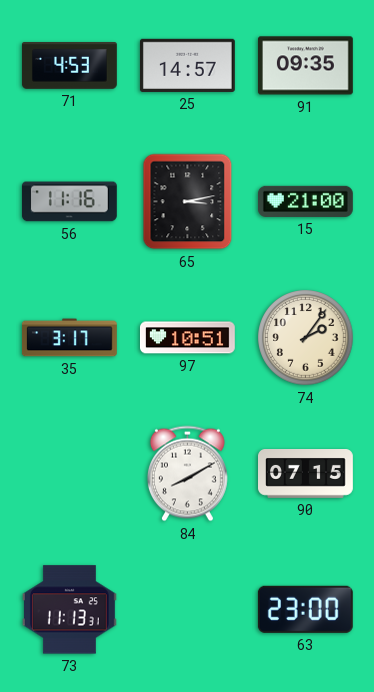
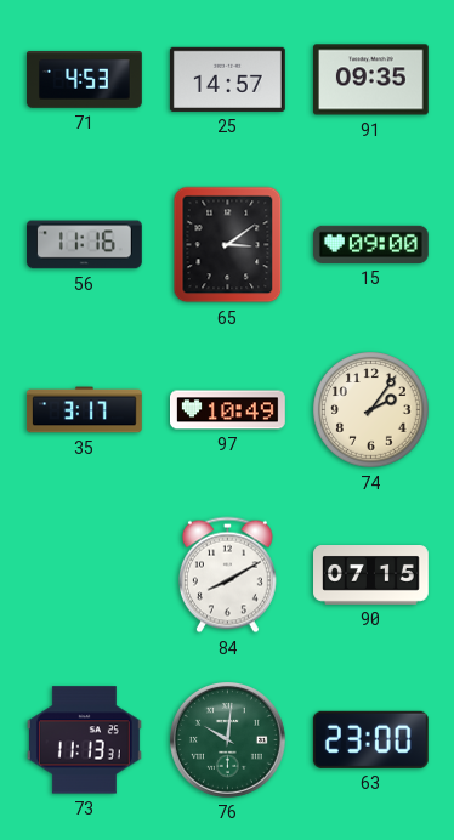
65: 3:13 -> 3:09 (228, 245)
15: 21:00 -> 09:00 (370, 244)
97: 10:51 -> 10:49 (228, 410)
76: none -> 10:01 (227, 739)
